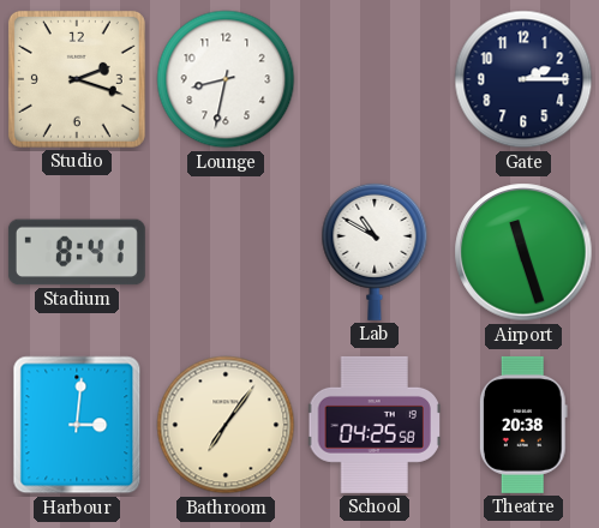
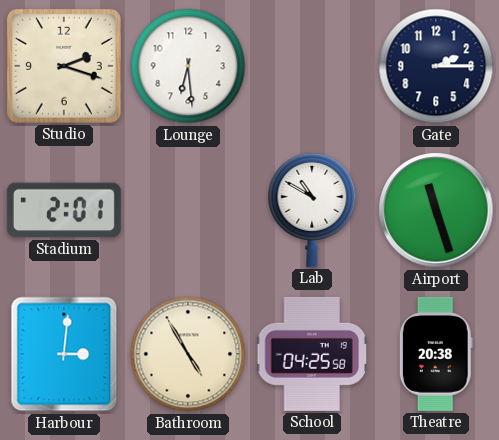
Lounge: 8:32 -> 6:29 (188, 66)
Stadium: 8:41 -> 2:01 (64, 210)
Bathroom: 7:06 -> 4:55 (188, 354)
